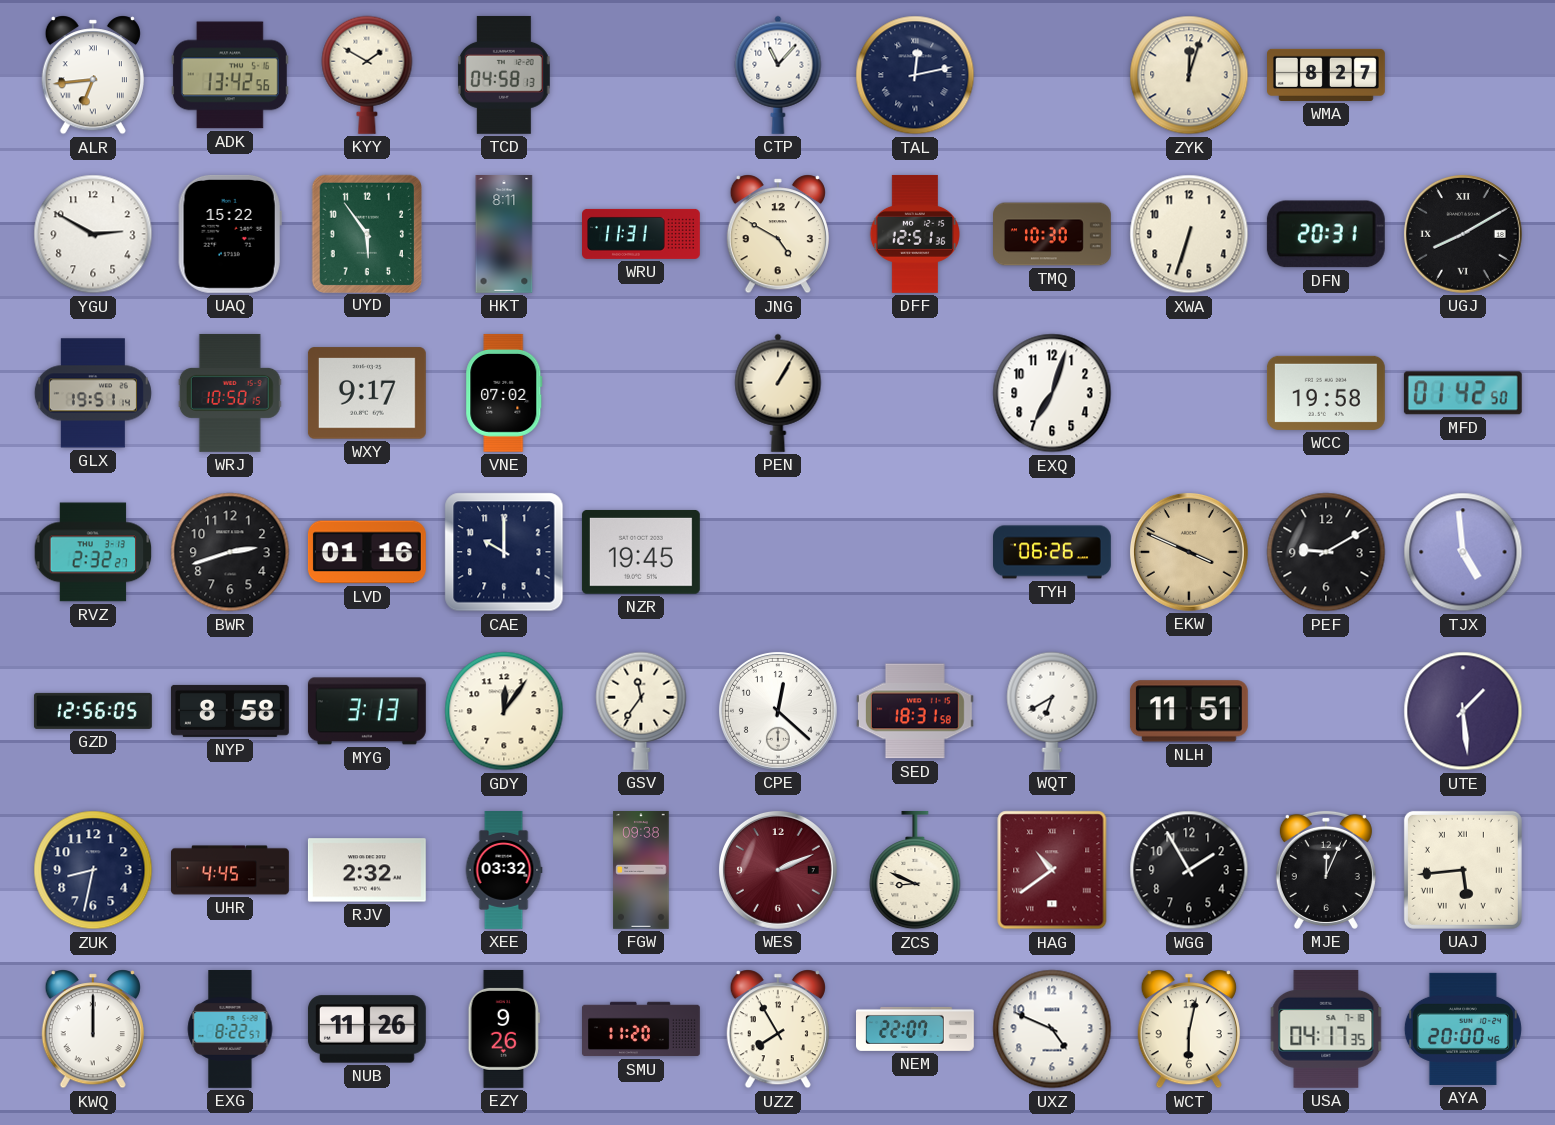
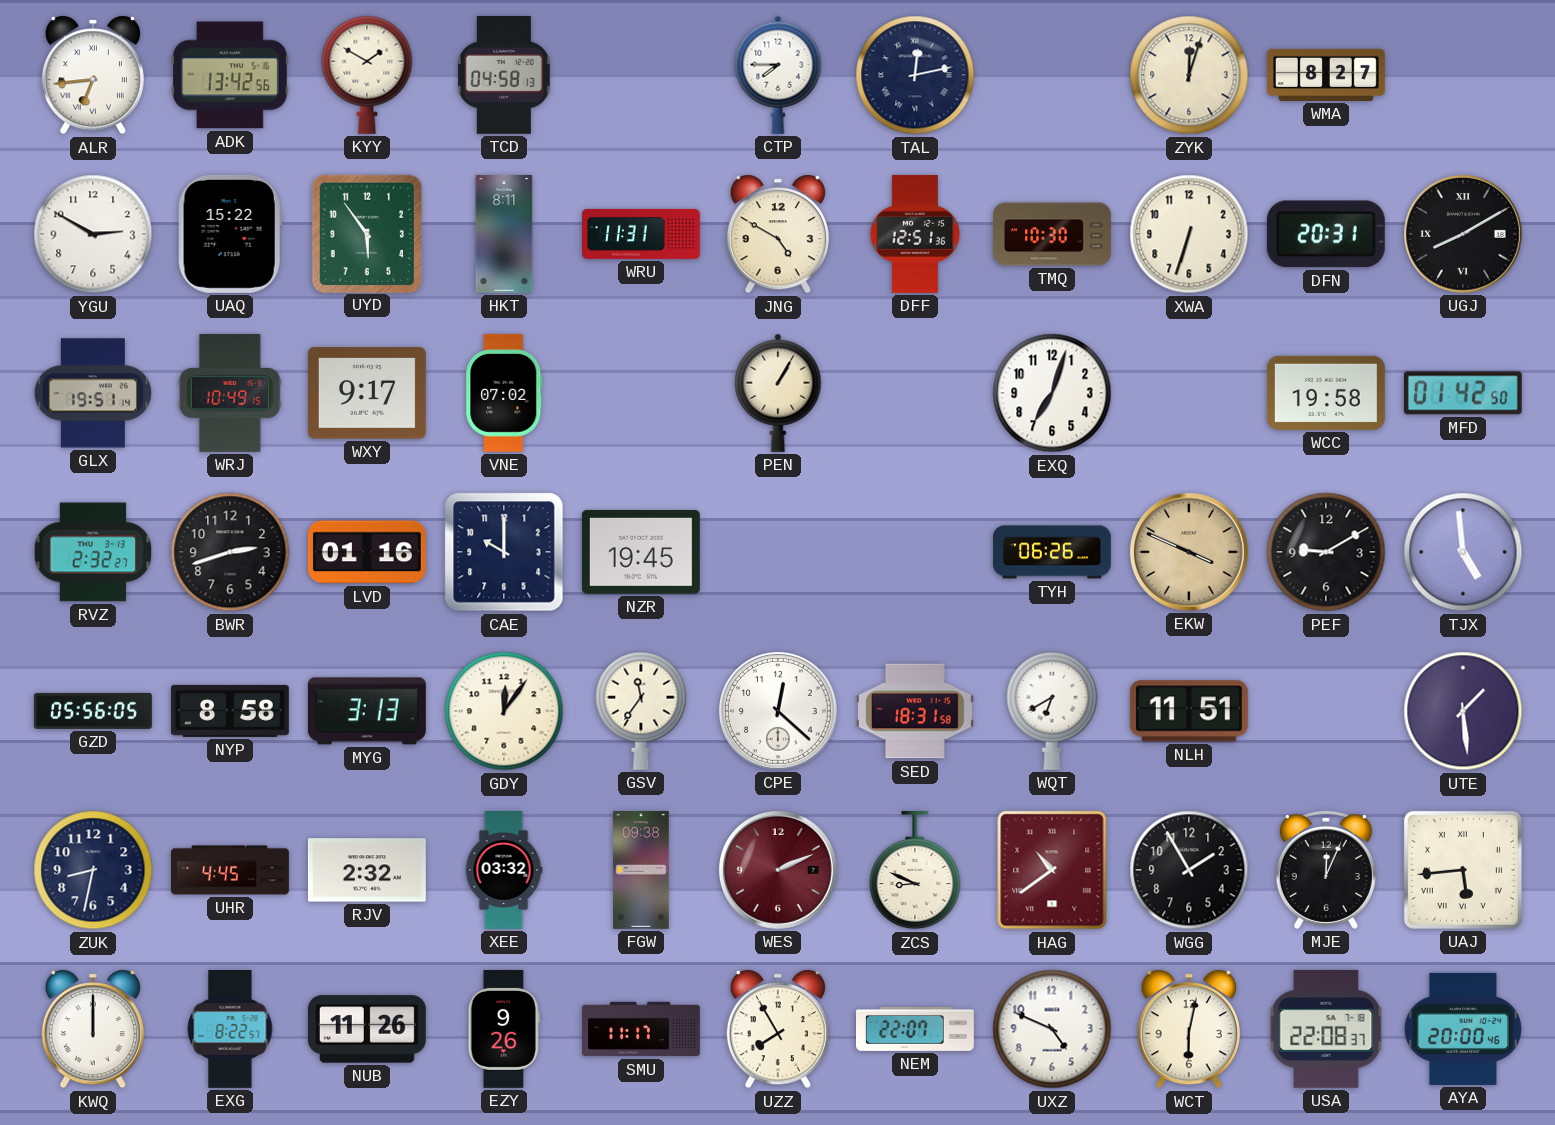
CTP: 11:07 -> 7:45 (778, 75)
WRJ: 10:50 -> 10:49 (230, 393)
GZD: 12:56 -> 05:56 (93, 711)
SMU: 11:20 -> 11:17 (642, 1029)
USA: 04:17 -> 22:08 (1326, 1029)
